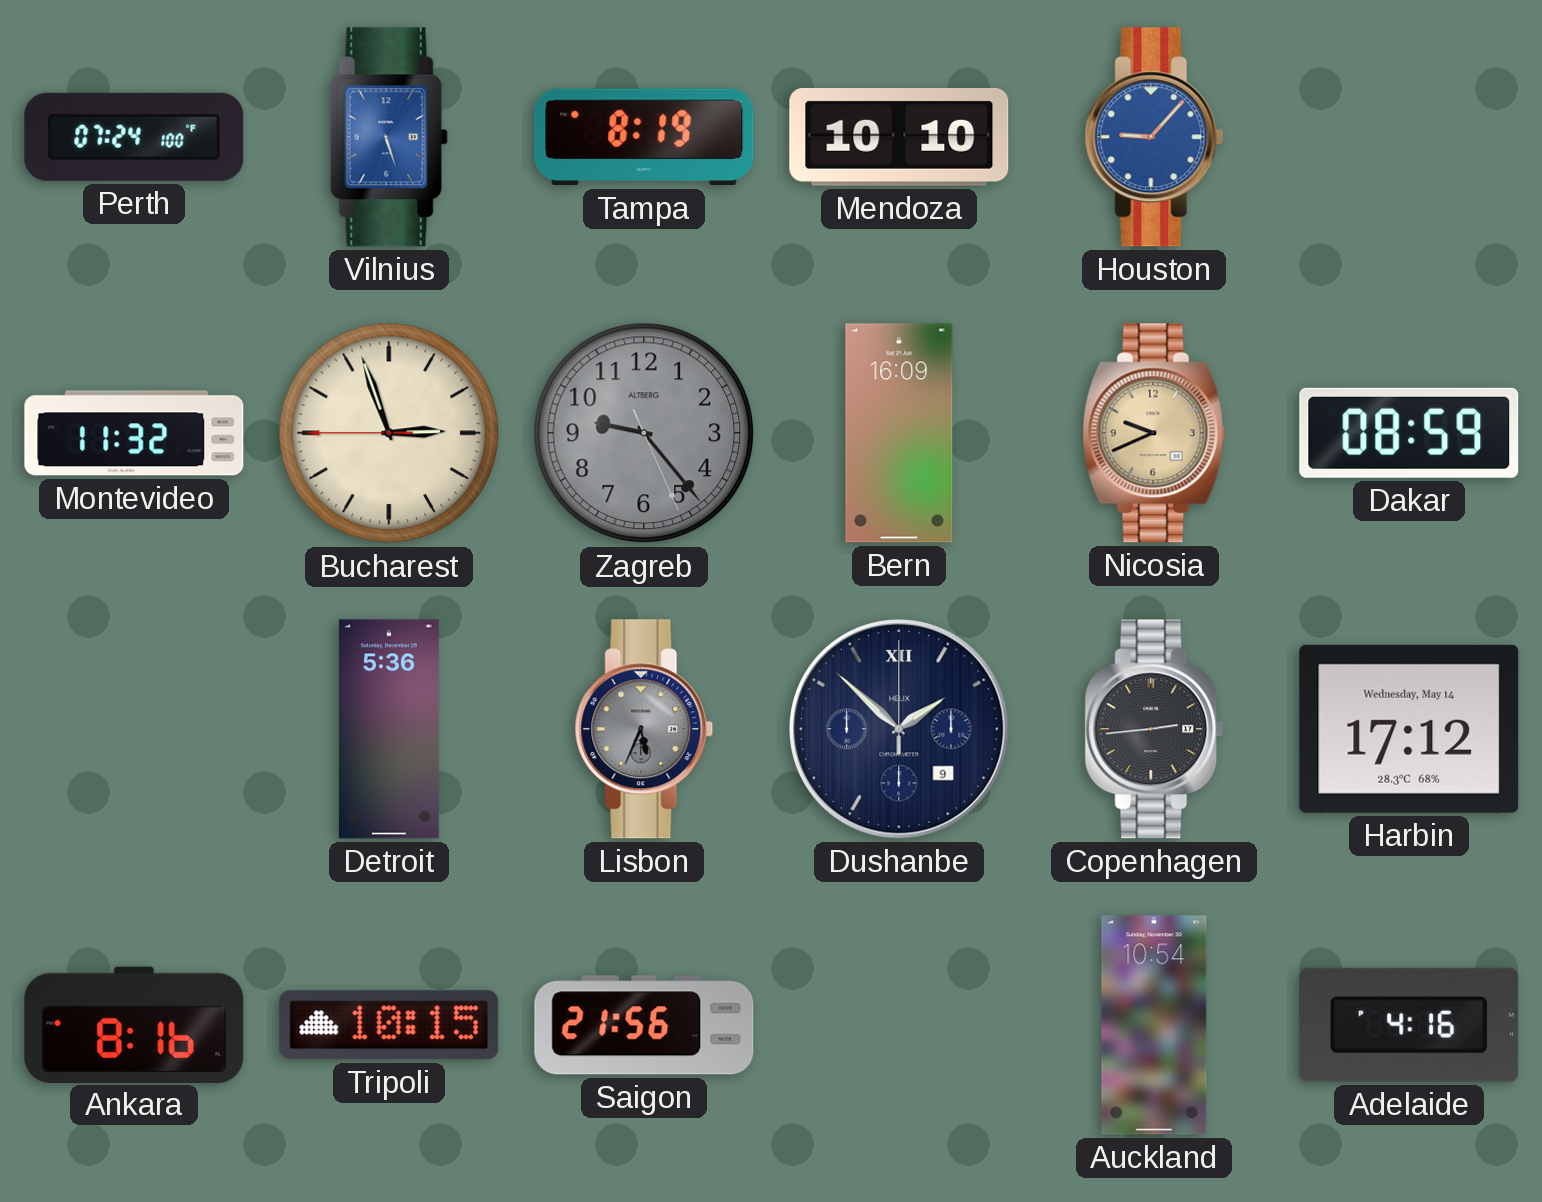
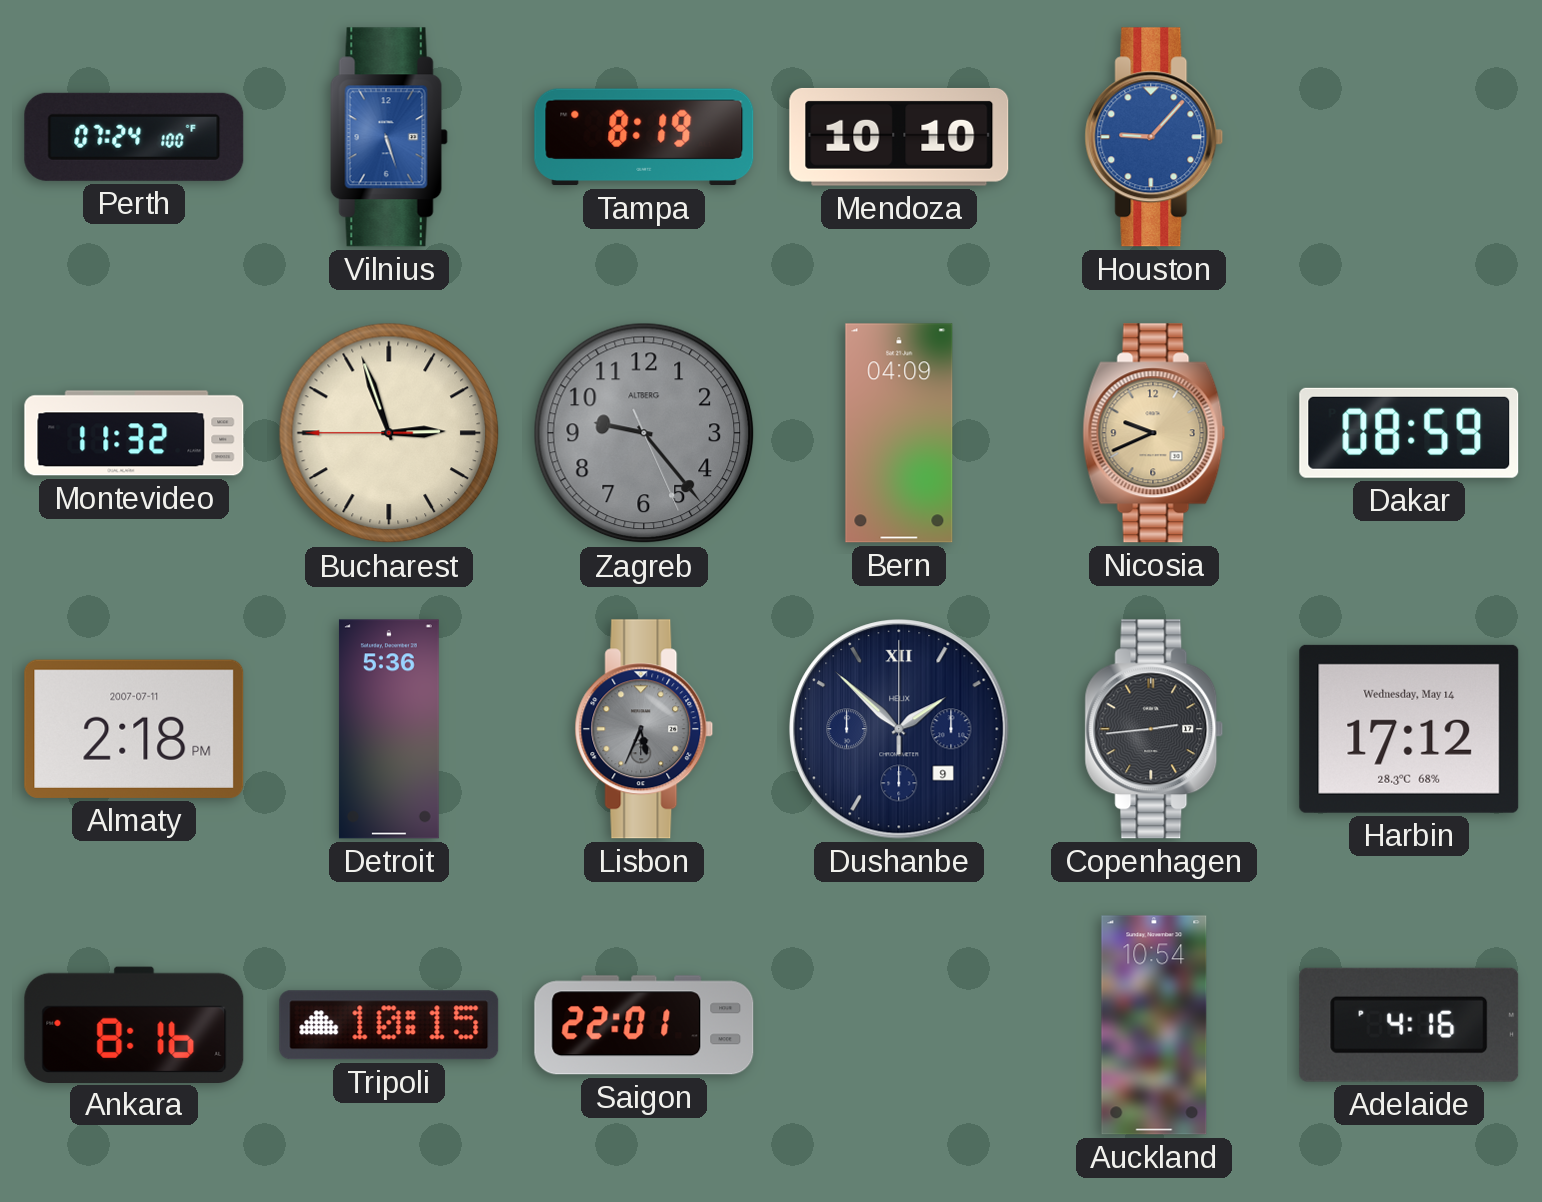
Bern: 16:09 -> 04:09 (899, 433)
Almaty: none -> 2:18 (134, 729)
Saigon: 21:56 -> 22:01 (644, 1025)
